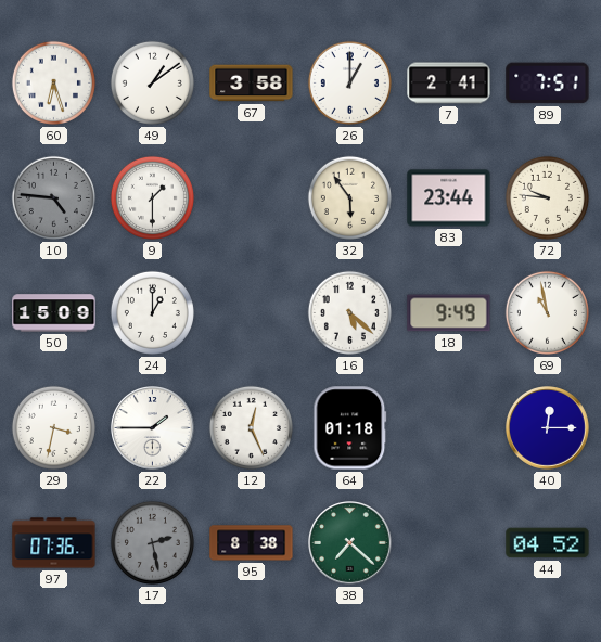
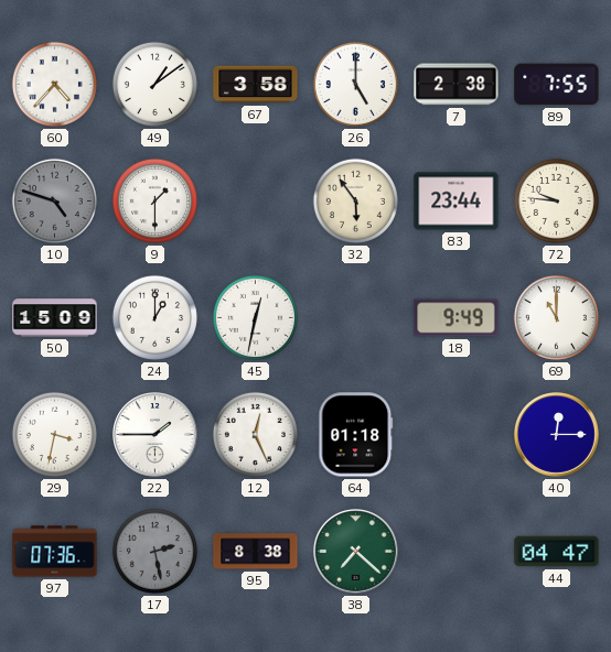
60: 6:27 -> 4:37 (54, 84)
26: 1:00 -> 5:00 (355, 84)
7: 2:41 -> 2:38 (457, 85)
89: 7:51 -> 7:55 (557, 85)
10: 4:46 -> 4:48 (54, 200)
45: none -> 12:32 (255, 317)
16: 5:22 -> none (349, 312)
69: 10:58 -> 11:00 (556, 317)
44: 04:52 -> 04:47 (557, 552)
